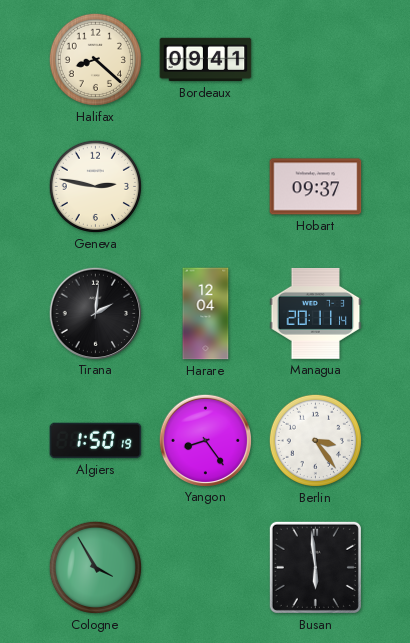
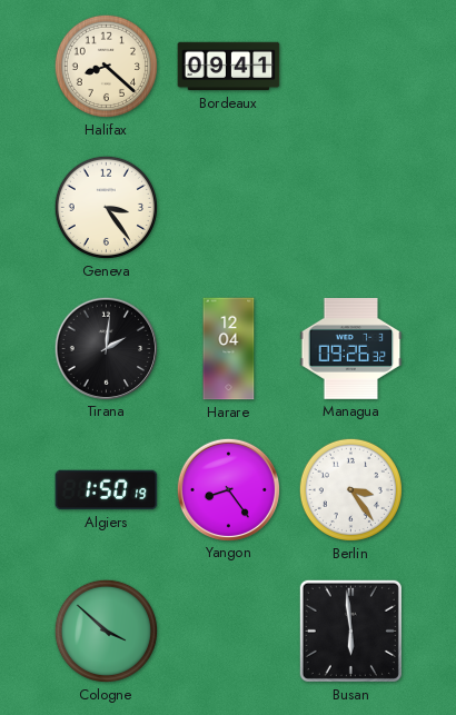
Geneva: 2:47 -> 3:24 (106, 207)
Hobart: 09:37 -> none (316, 187)
Managua: 20:11 -> 09:26 (351, 349)
Cologne: 3:55 -> 3:52 (106, 630)
